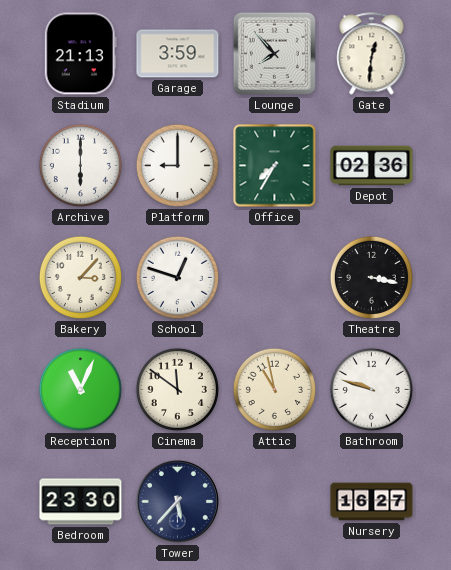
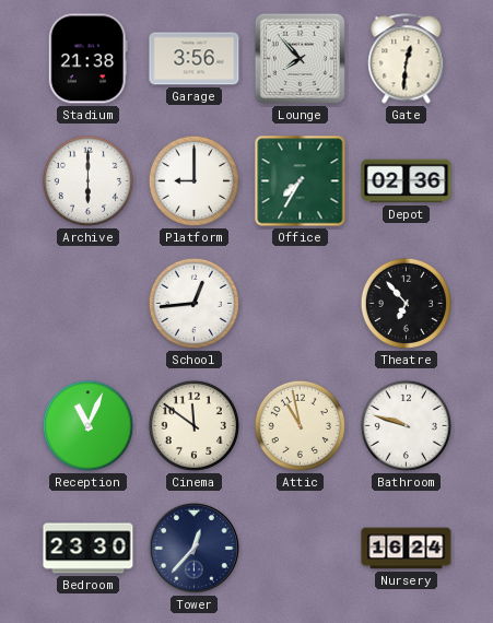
Stadium: 21:13 -> 21:38 (87, 59)
Garage: 3:59 -> 3:56 (195, 59)
Bakery: 3:07 -> none (80, 277)
School: 12:48 -> 12:44 (193, 303)
Theatre: 3:17 -> 6:53 (406, 303)
Tower: 5:37 -> 12:37 (193, 548)
Nursery: 16:27 -> 16:24 (407, 549)
